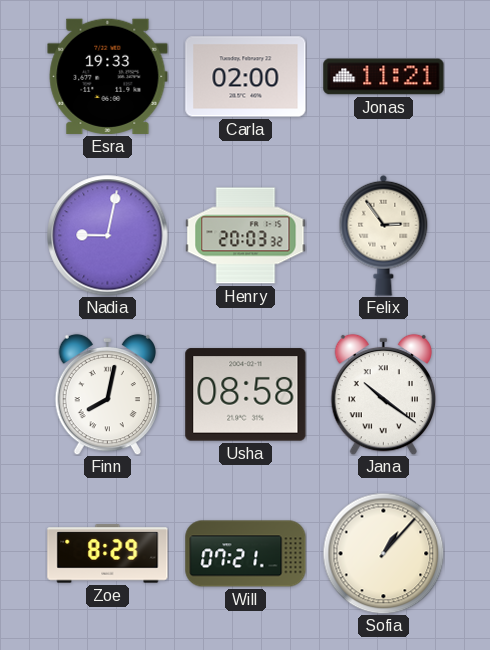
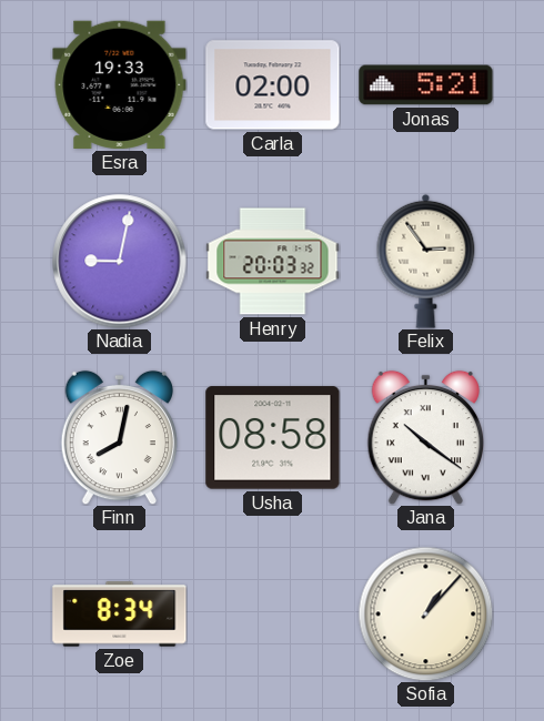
Jonas: 11:21 -> 5:21 (426, 85)
Zoe: 8:29 -> 8:34 (120, 615)
Will: 07:21 -> none (246, 554)
